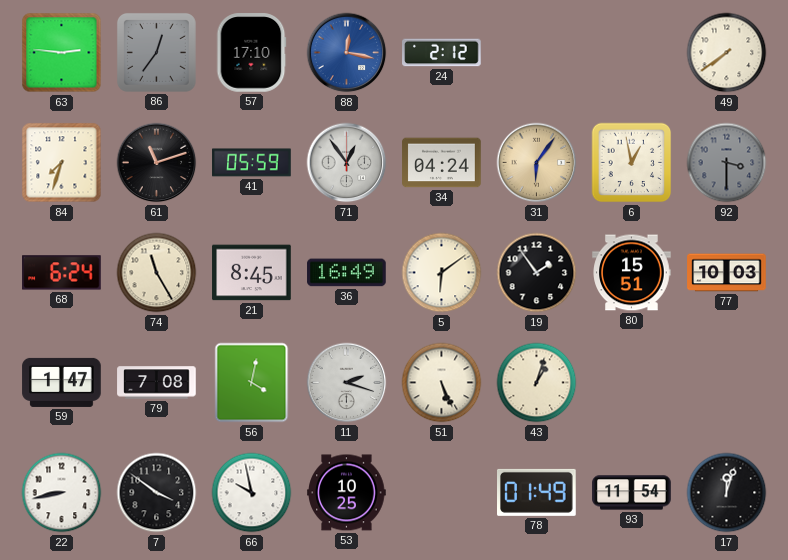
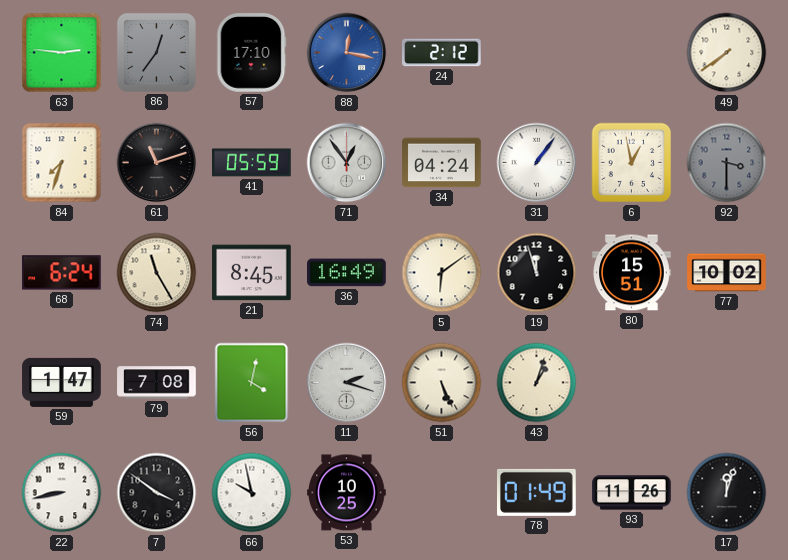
31: 6:06 -> 1:06 (537, 163)
31 dial: champagne -> white (537, 163)
19: 1:54 -> 11:57 (537, 273)
77: 10:03 -> 10:02 (727, 273)
93: 11:54 -> 11:26 (632, 493)
